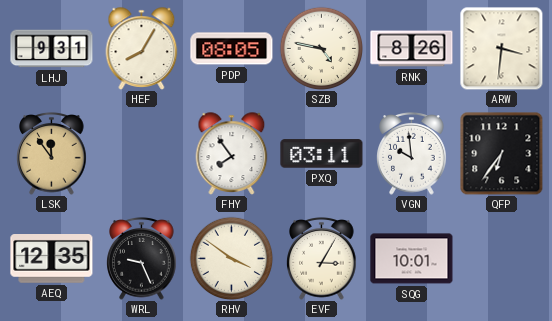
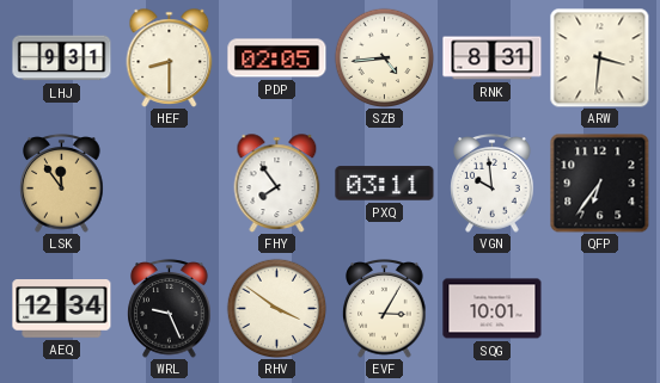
HEF: 8:05 -> 8:30 (170, 58)
PDP: 08:05 -> 02:05 (277, 58)
SZB: 4:47 -> 4:44 (384, 57)
RNK: 8:26 -> 8:31 (493, 58)
AEQ: 12:35 -> 12:34 (62, 309)
